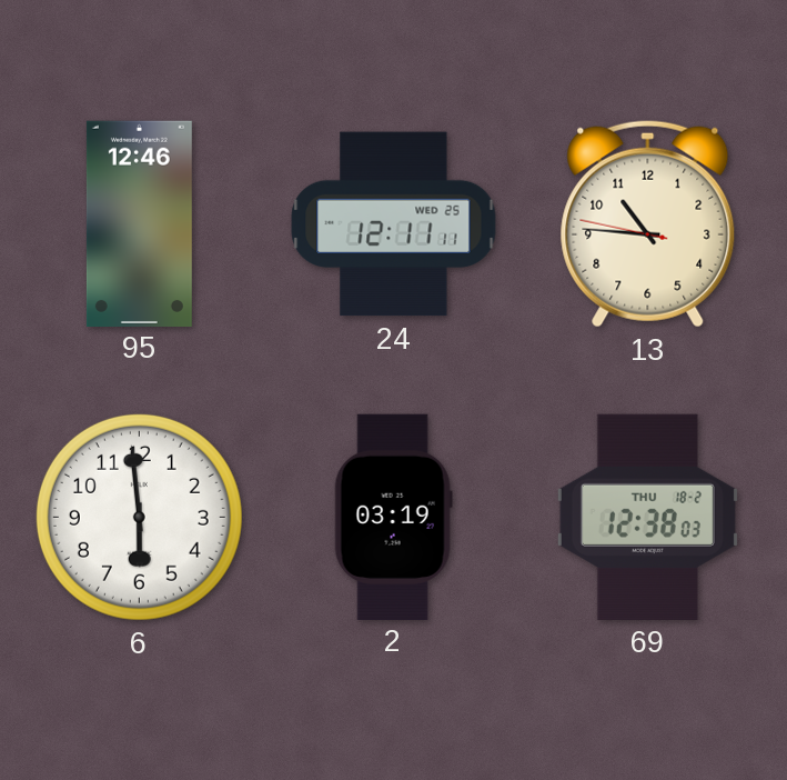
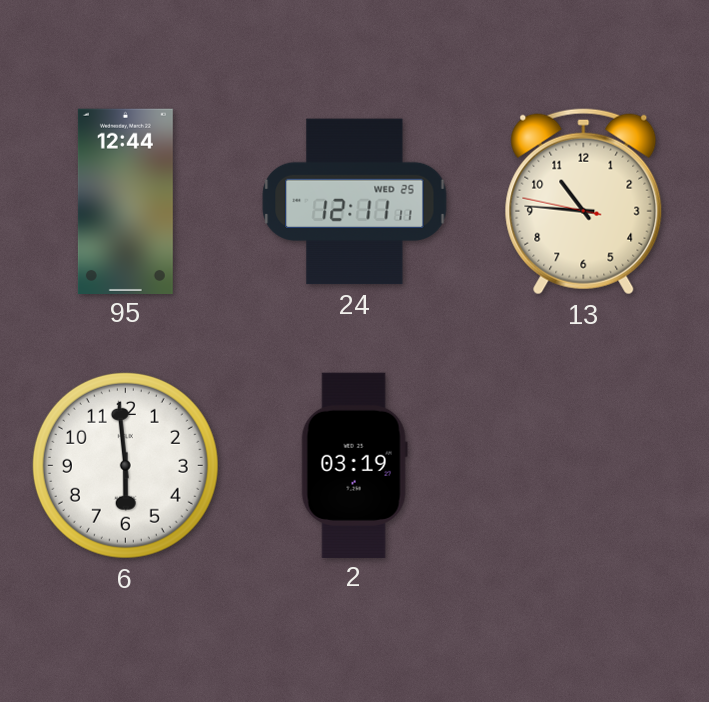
95: 12:46 -> 12:44 (125, 201)
69: 12:38 -> none (647, 517)
